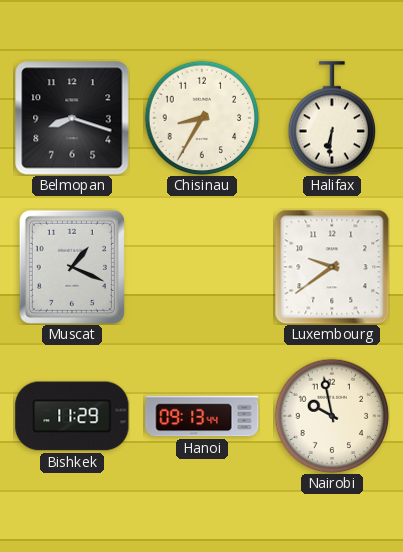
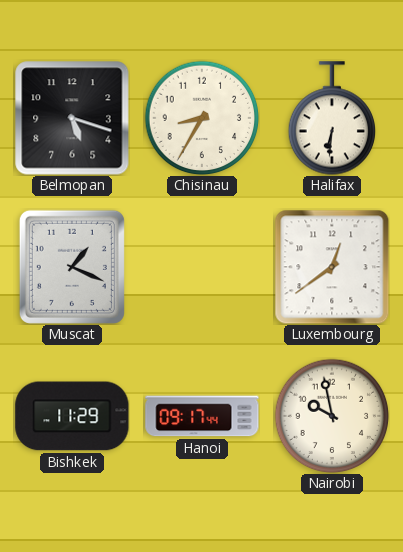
Belmopan: 8:18 -> 5:18 (72, 118)
Luxembourg: 9:39 -> 12:39 (332, 267)
Hanoi: 09:13 -> 09:17 (202, 416)
